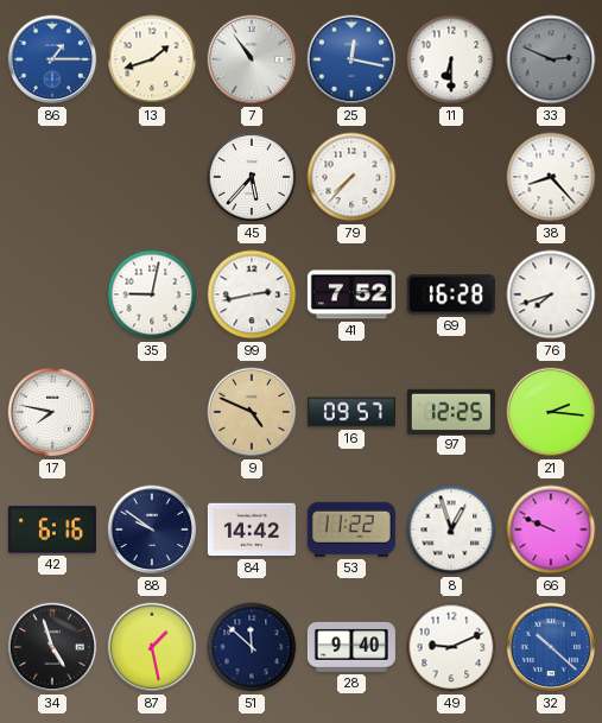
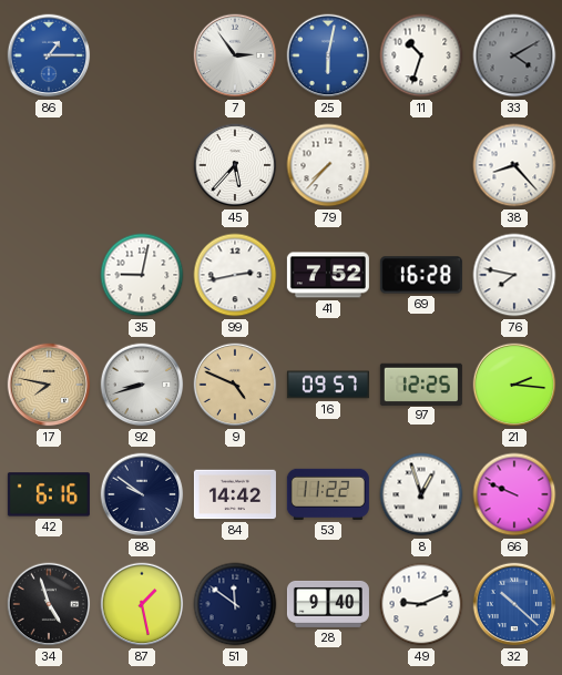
13: 1:42 -> none (152, 59)
7: 10:54 -> 2:54 (235, 55)
25: 12:17 -> 6:02 (328, 55)
11: 6:30 -> 10:33 (421, 55)
33: 2:49 -> 4:10 (514, 55)
76: 7:42 -> 7:47 (514, 275)
17 dial: white -> champagne (49, 385)
92: none -> 8:42 (142, 385)
51: 11:52 -> 11:51 (235, 604)
